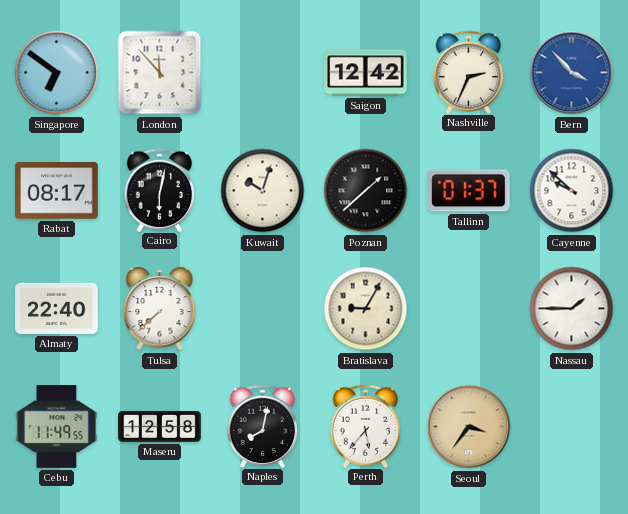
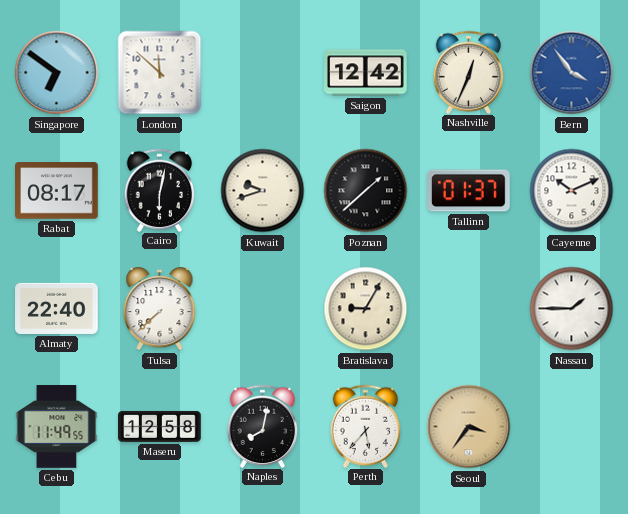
London: 11:53 -> 11:52 (160, 73)
Nashville: 2:34 -> 12:34 (469, 72)
Bern: 3:53 -> 3:54 (572, 73)
Kuwait: 10:03 -> 9:42 (263, 191)
Cayenne: 9:52 -> 10:11 (572, 191)
